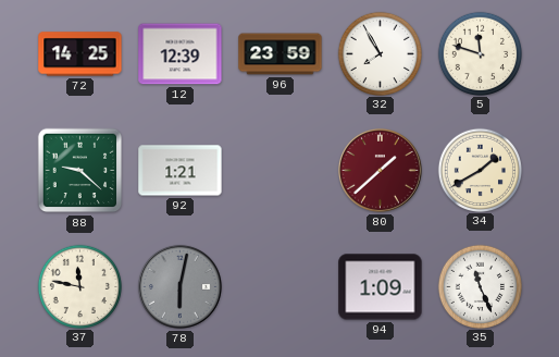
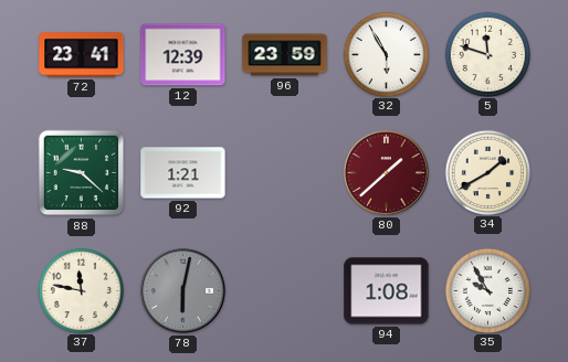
72: 14:25 -> 23:41 (82, 55)
32: 7:55 -> 5:55 (386, 54)
94: 1:09 -> 1:08 (387, 291)
35: 11:26 -> 9:55 (487, 290)
